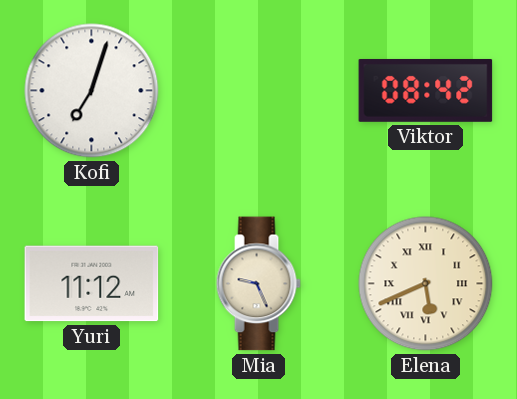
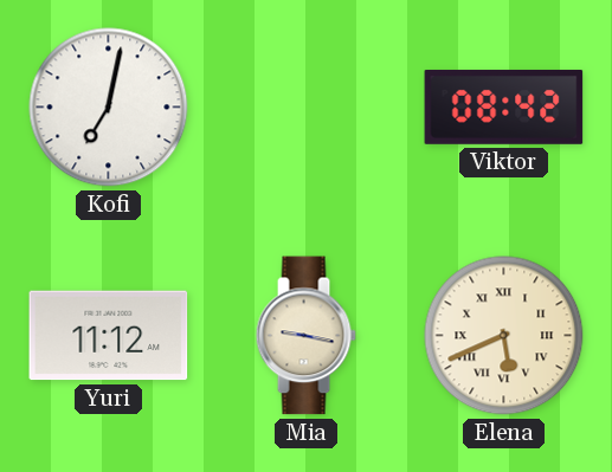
Kofi: 7:03 -> 7:02 (109, 108)
Mia: 9:26 -> 9:17 (305, 336)
